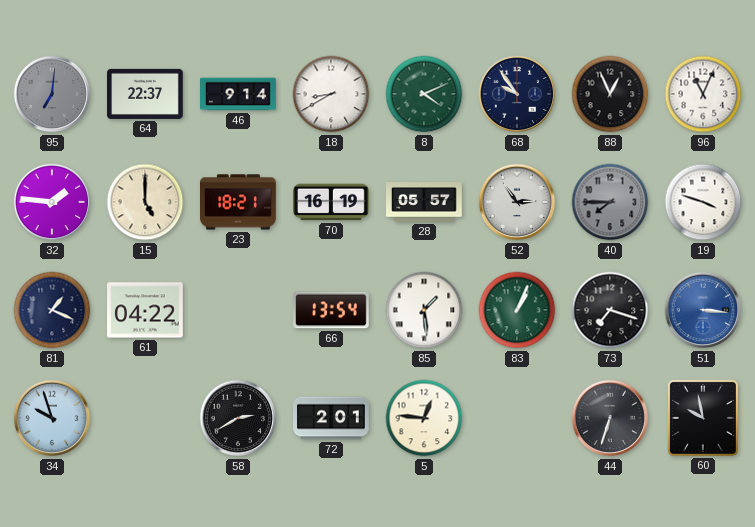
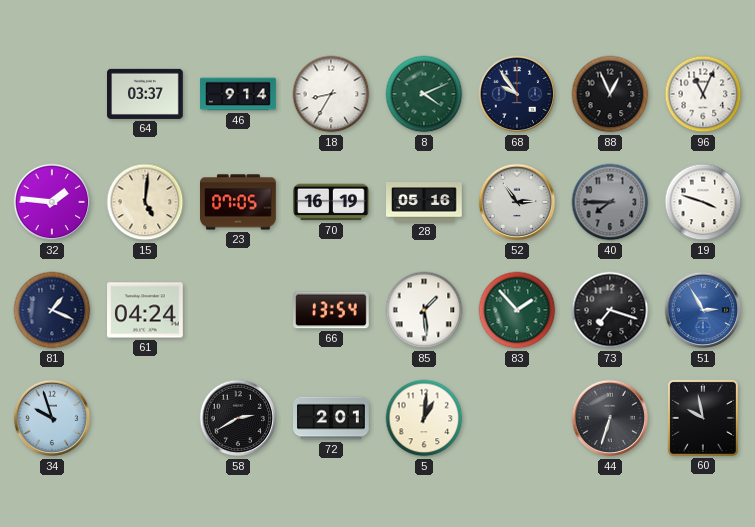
95: 7:01 -> none (52, 94)
64: 22:37 -> 03:37 (146, 94)
18: 8:40 -> 8:35 (331, 94)
15: 5:00 -> 5:01 (145, 202)
23: 18:21 -> 07:05 (239, 202)
28: 05:57 -> 05:16 (425, 202)
61: 04:22 -> 04:24 (146, 310)
83: 1:04 -> 1:53 (517, 310)
51: 3:16 -> 2:55 (703, 310)
5: 12:46 -> 1:01 (424, 418)
